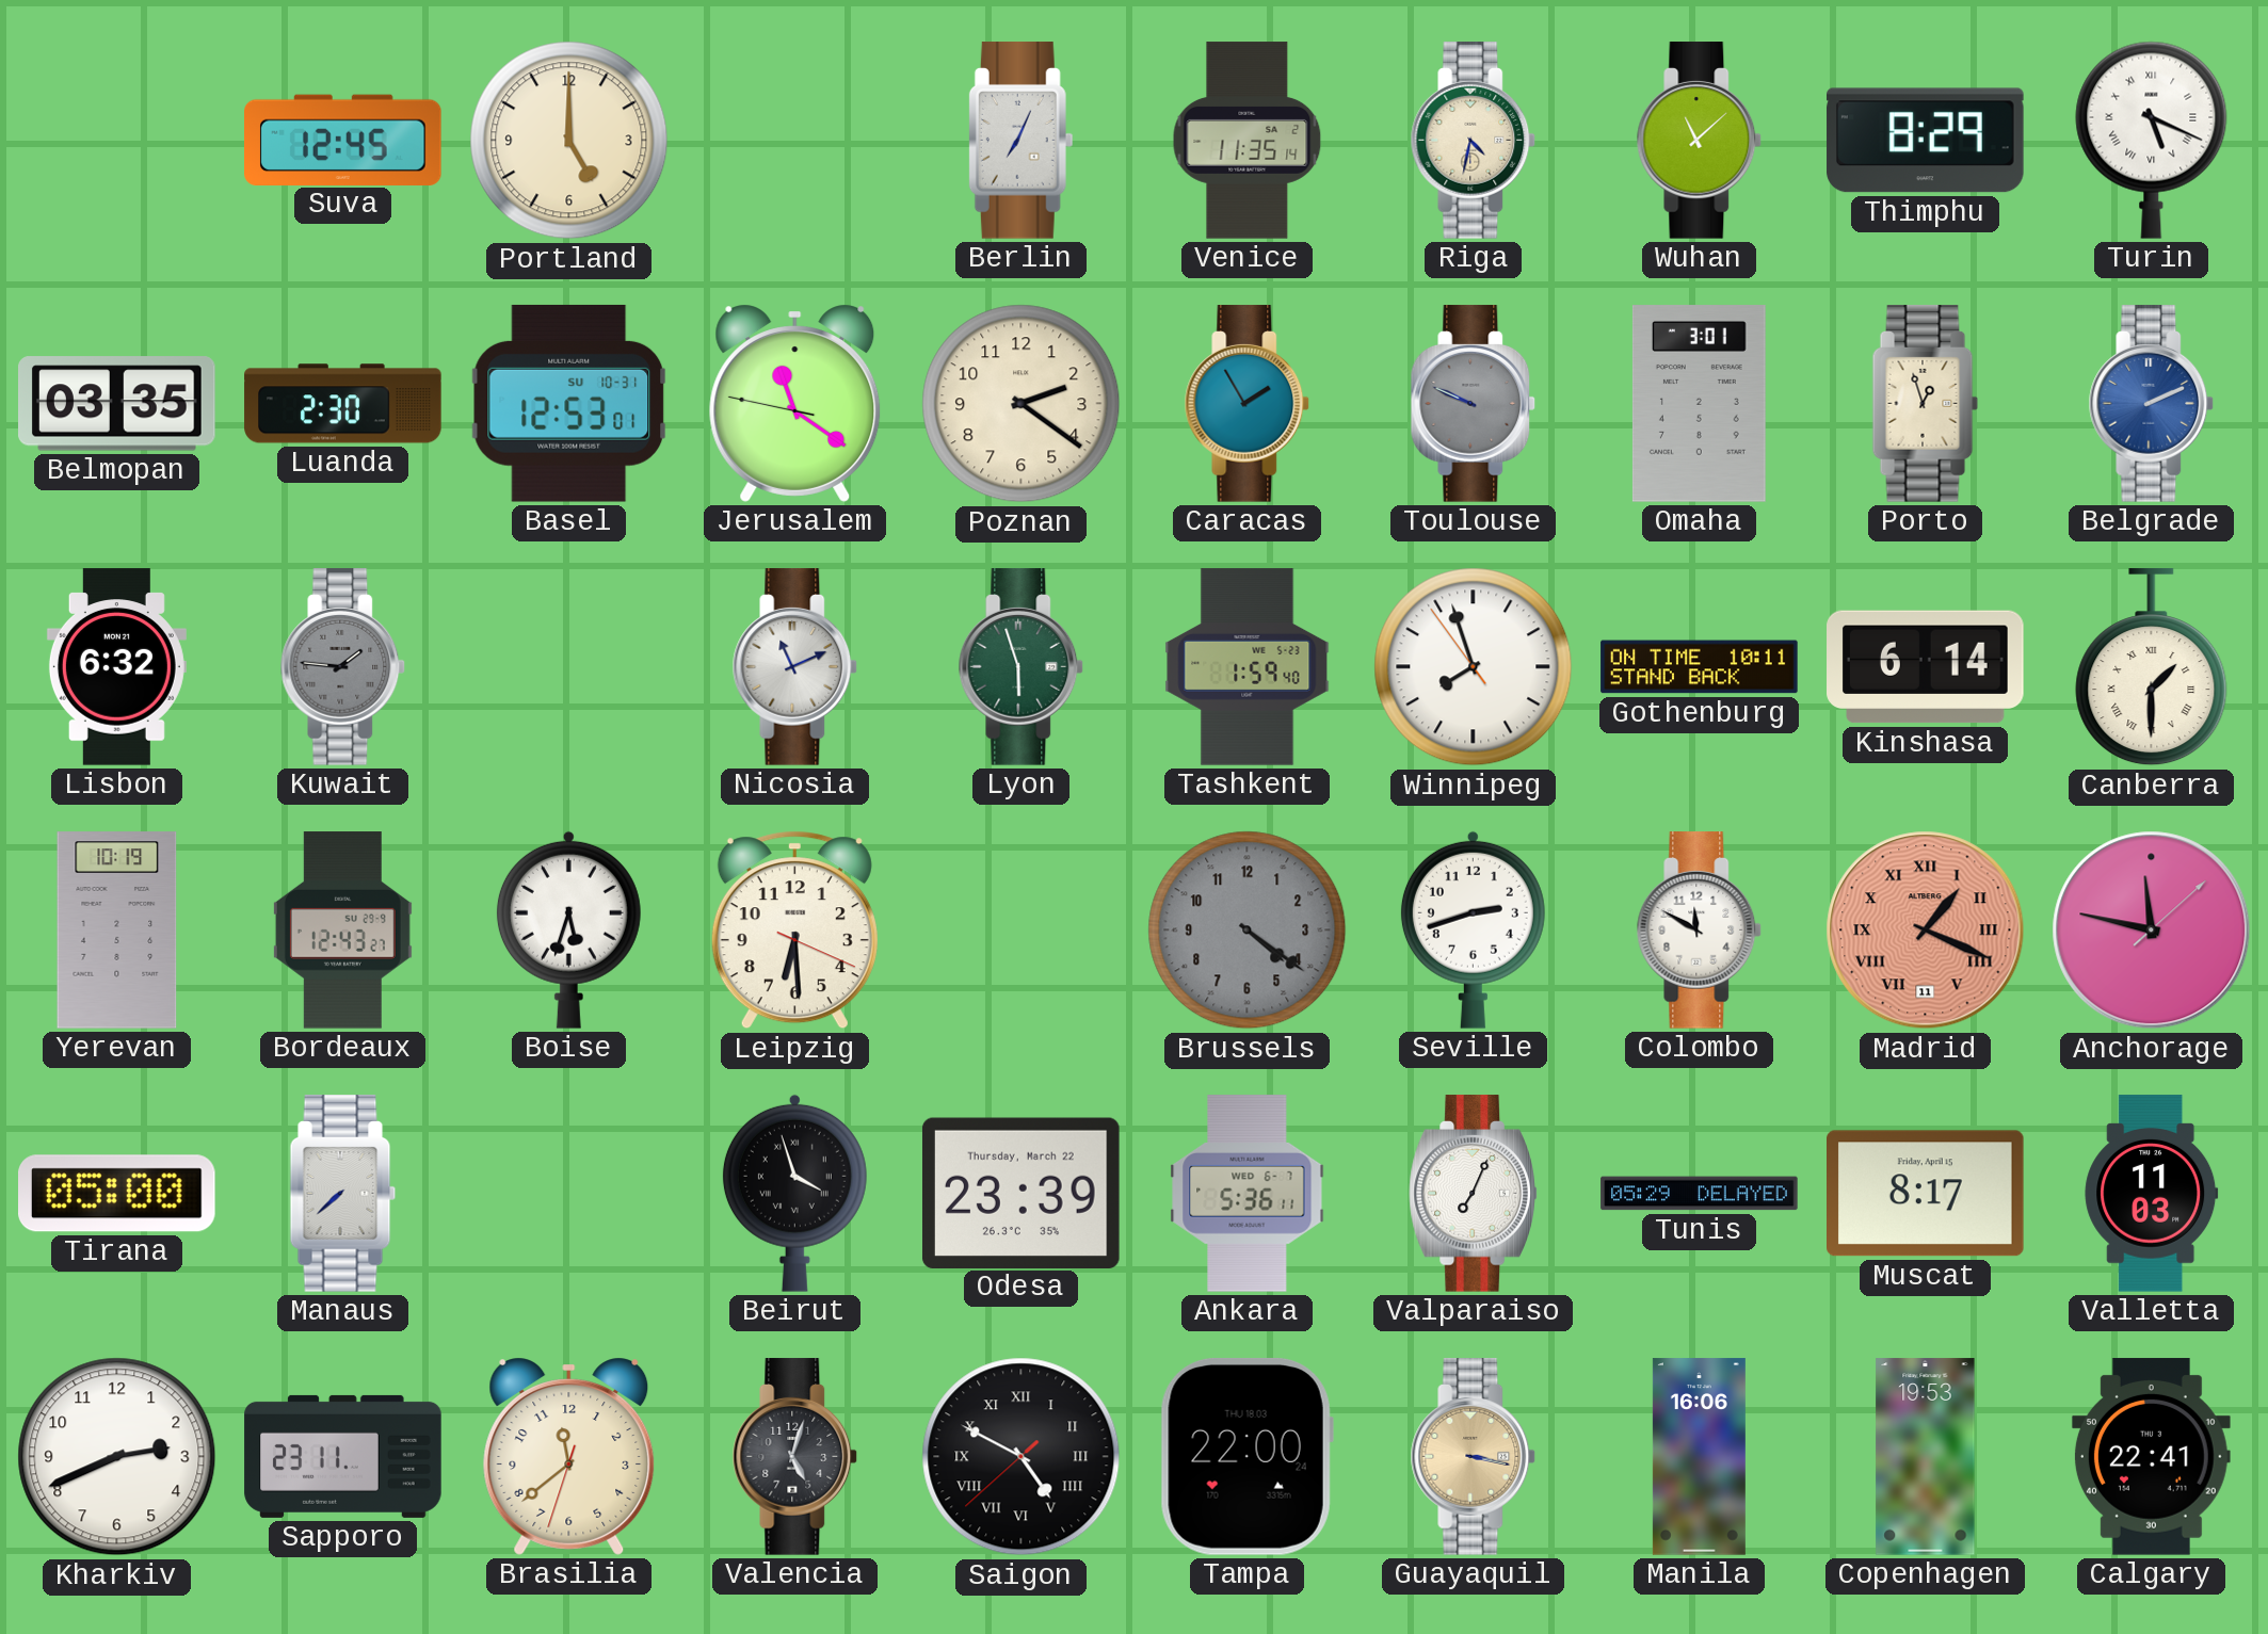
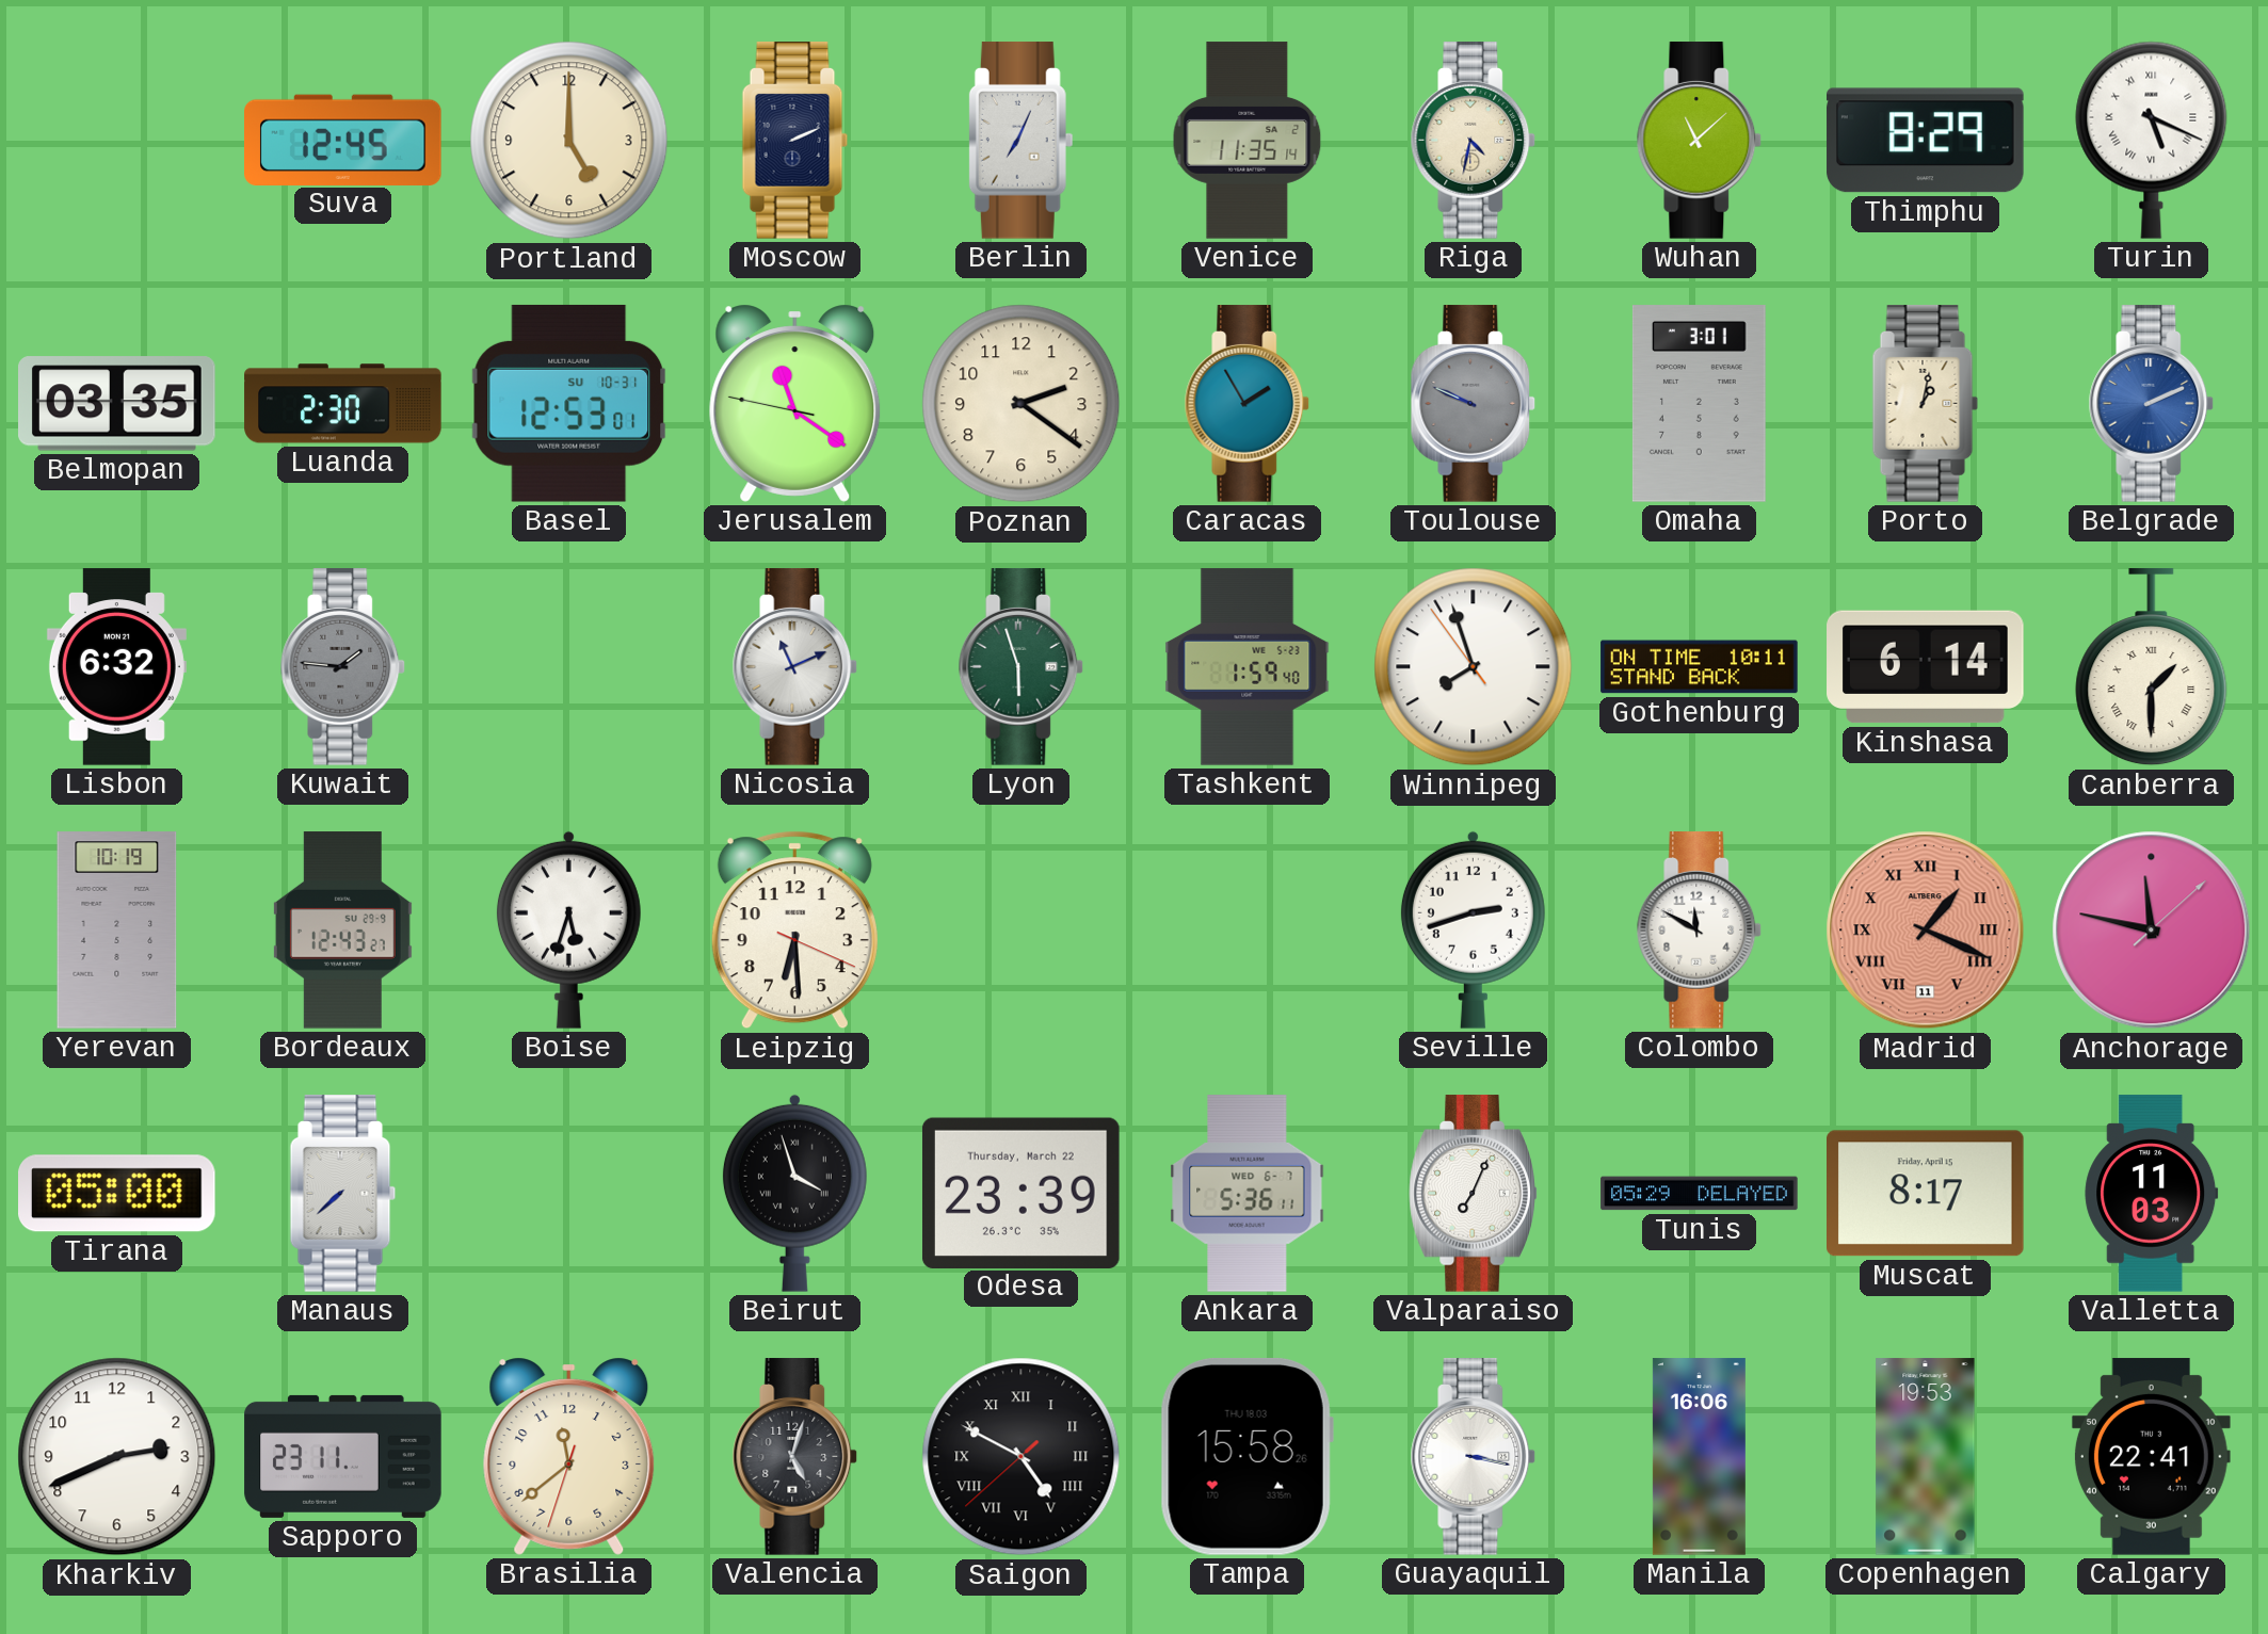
Moscow: none -> 2:11 (795, 141)
Porto: 12:57 -> 1:02 (1926, 404)
Brussels: 4:21 -> none (1248, 931)
Tampa: 22:00 -> 15:58 (1246, 1456)
Guayaquil dial: champagne -> white (1474, 1457)
